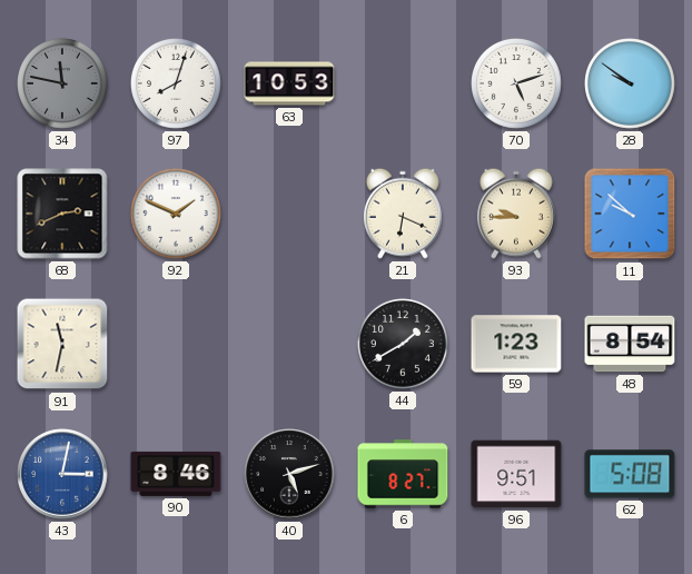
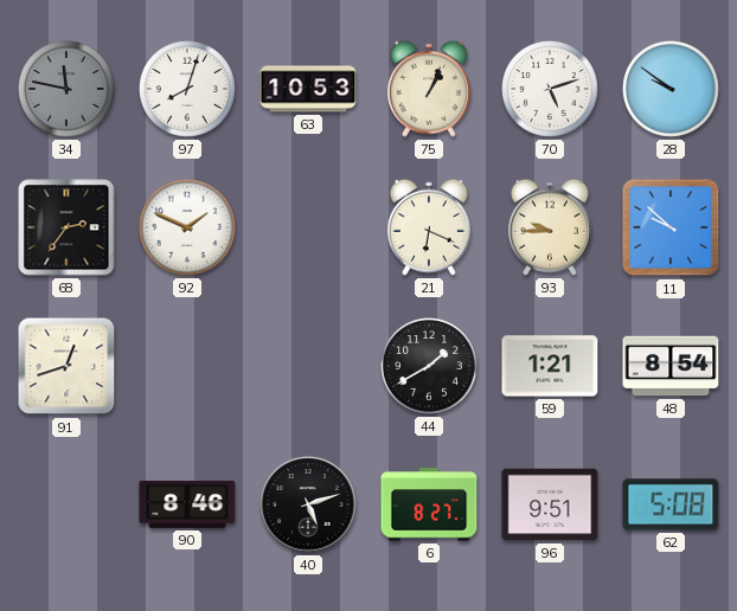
75: none -> 1:04 (429, 89)
68: 2:41 -> 2:36 (66, 227)
91: 11:32 -> 12:42 (66, 366)
59: 1:23 -> 1:21 (550, 366)
43: 3:02 -> none (62, 474)
